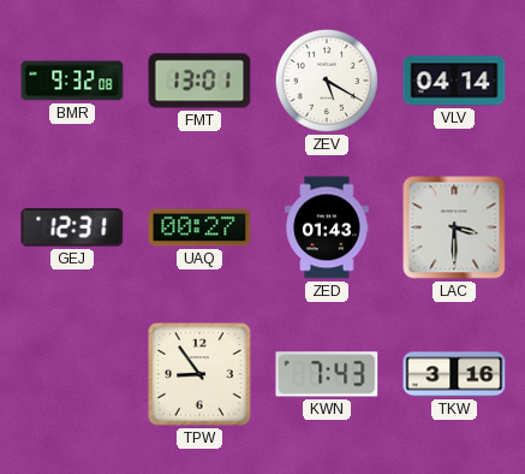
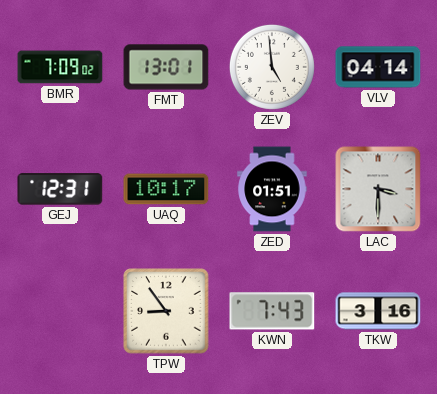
BMR: 9:32 -> 7:09 (60, 67)
ZEV: 5:20 -> 4:59 (272, 67)
UAQ: 00:27 -> 10:17 (166, 189)
ZED: 01:43 -> 01:51 (272, 189)
